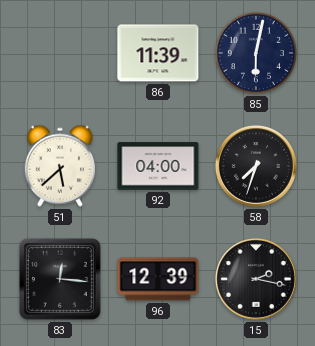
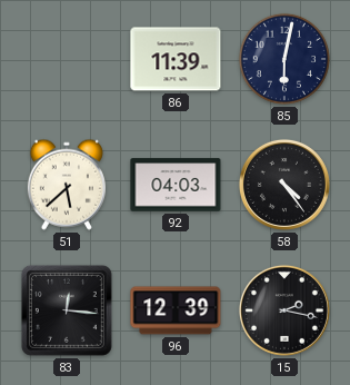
92: 04:00 -> 04:03 (176, 185)
58: 7:33 -> 4:24 (284, 185)
